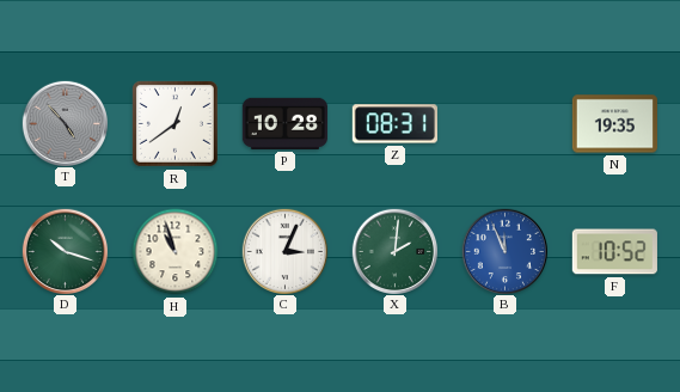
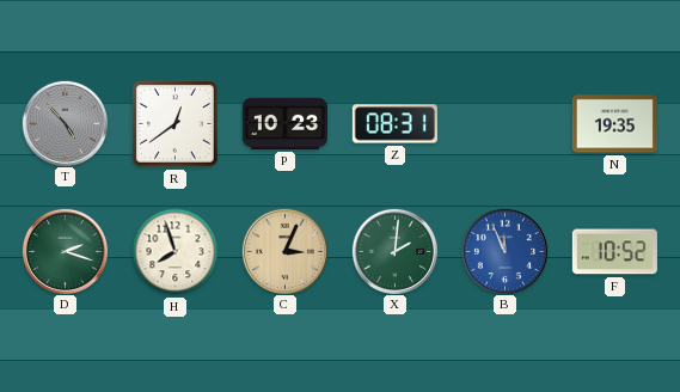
P: 10:28 -> 10:23 (284, 123)
D: 10:18 -> 2:18 (65, 251)
H: 10:57 -> 7:57 (176, 252)
C dial: white -> champagne (284, 251)
